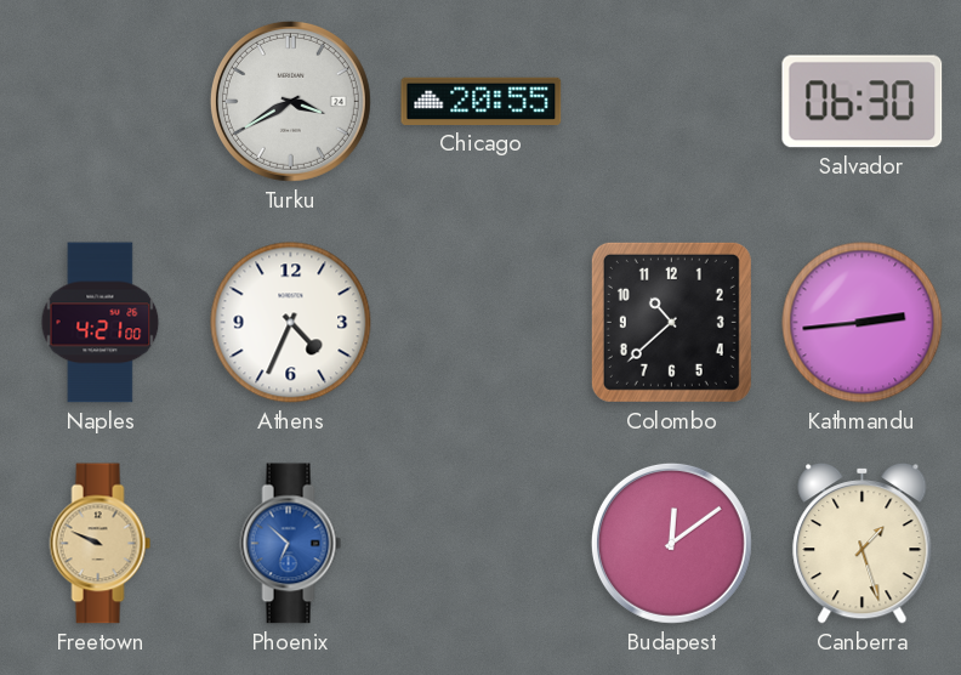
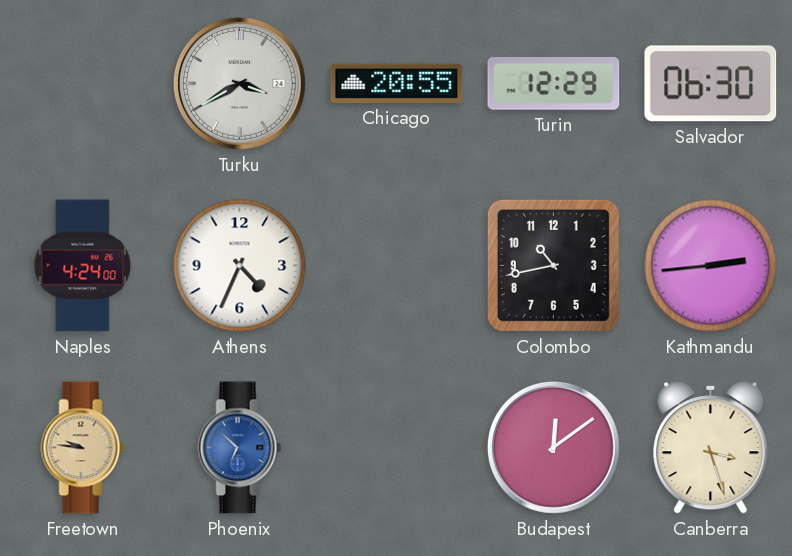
Turin: none -> 12:29 (554, 83)
Naples: 4:21 -> 4:24 (83, 266)
Colombo: 10:38 -> 10:43 (553, 265)
Freetown: 9:49 -> 9:46 (83, 448)
Canberra: 1:27 -> 3:27 (711, 447)
